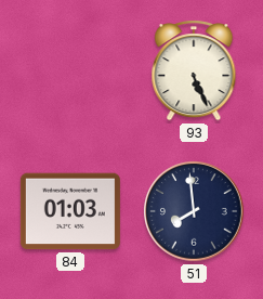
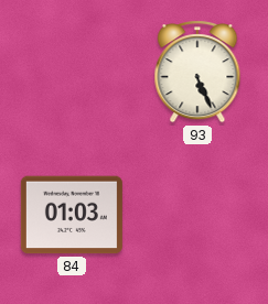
51: 7:59 -> none (195, 212)
